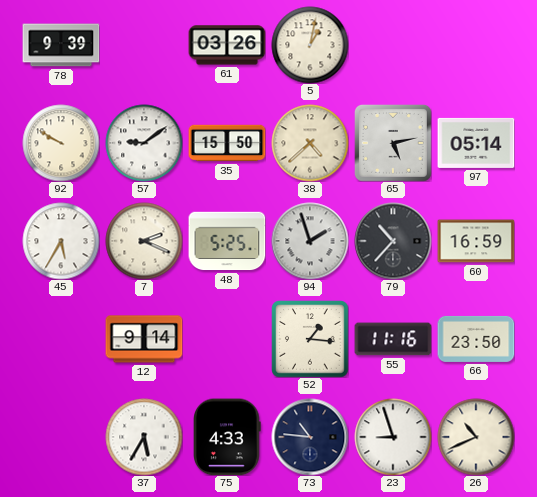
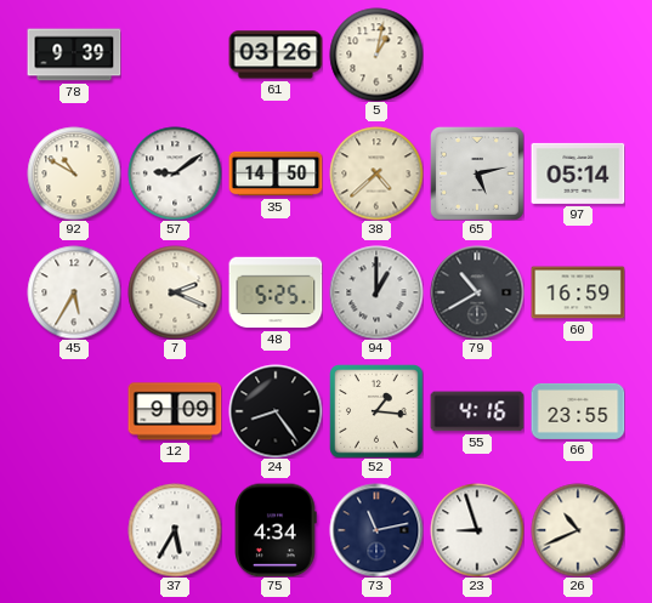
92: 9:50 -> 10:50 (74, 173)
35: 15:50 -> 14:50 (276, 173)
94: 1:57 -> 1:00 (376, 292)
79: 10:37 -> 10:40 (477, 292)
12: 9:14 -> 9:09 (175, 411)
24: none -> 8:24 (276, 411)
55: 11:16 -> 4:16 (477, 411)
66: 23:50 -> 23:55 (578, 411)
75: 4:33 -> 4:34 (277, 530)
73: 10:46 -> 11:13 (376, 530)
